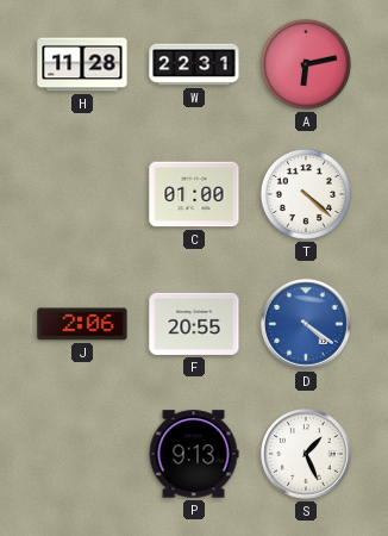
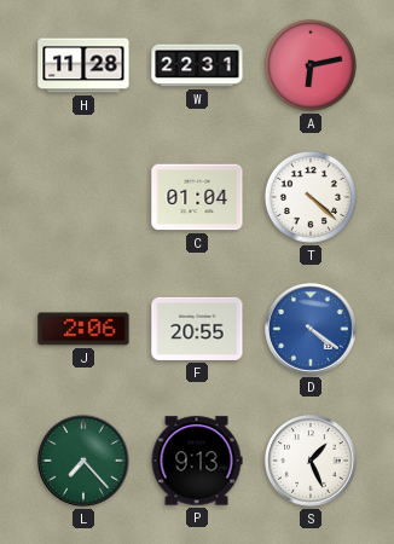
C: 01:00 -> 01:04 (197, 197)
L: none -> 7:23 (83, 461)
